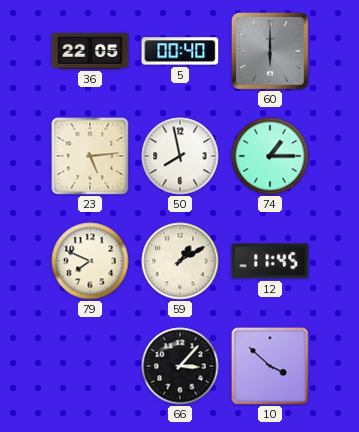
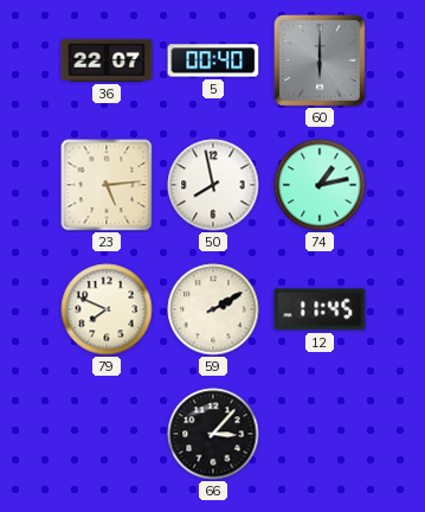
36: 22:05 -> 22:07 (107, 60)
74: 1:15 -> 1:13 (320, 185)
59: 1:10 -> 2:10 (213, 309)
10: 3:52 -> none (270, 366)
